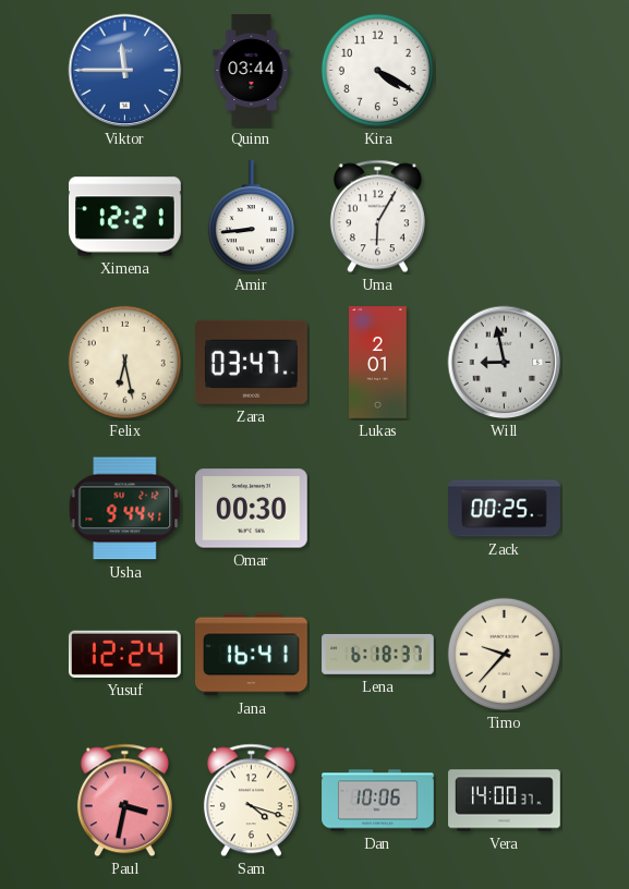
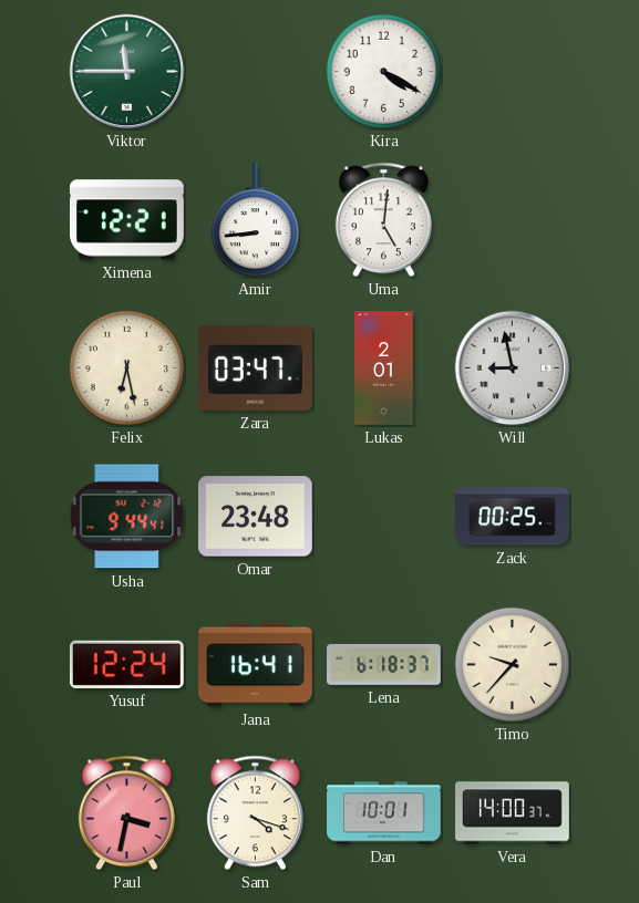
Viktor dial: blue -> green (127, 72)
Quinn: 03:44 -> none (252, 71)
Uma: 6:05 -> 5:01 (383, 220)
Omar: 00:30 -> 23:48 (256, 517)
Dan: 10:06 -> 10:01 (384, 813)
